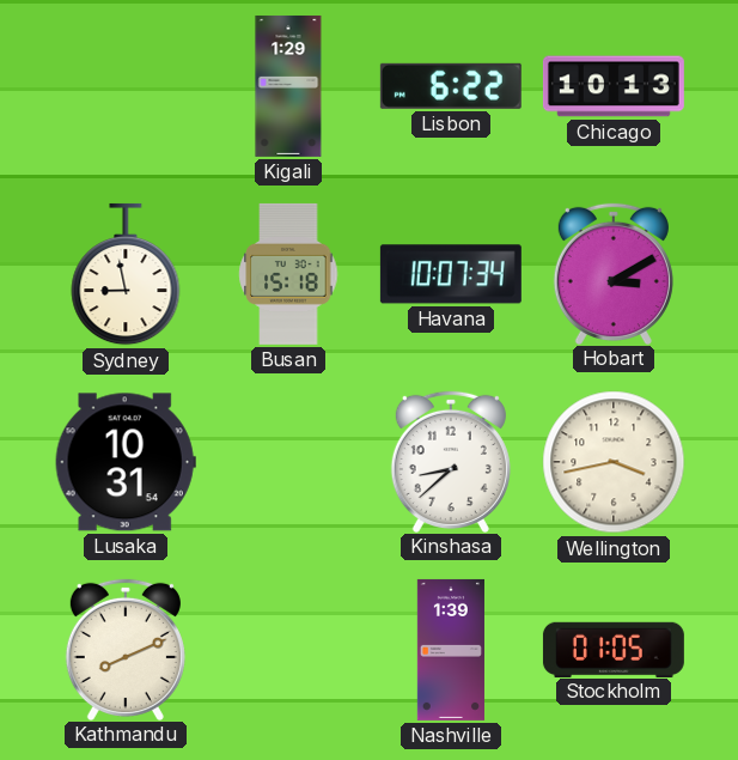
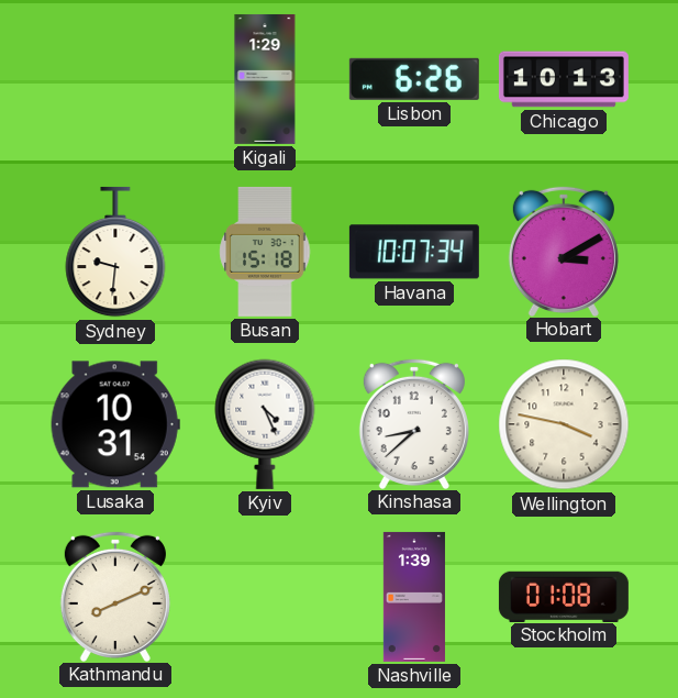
Lisbon: 6:22 -> 6:26 (414, 79)
Sydney: 8:58 -> 9:31 (115, 252)
Kyiv: none -> 4:26 (265, 424)
Wellington: 3:43 -> 3:47 (564, 424)
Stockholm: 01:05 -> 01:08 (564, 596)
